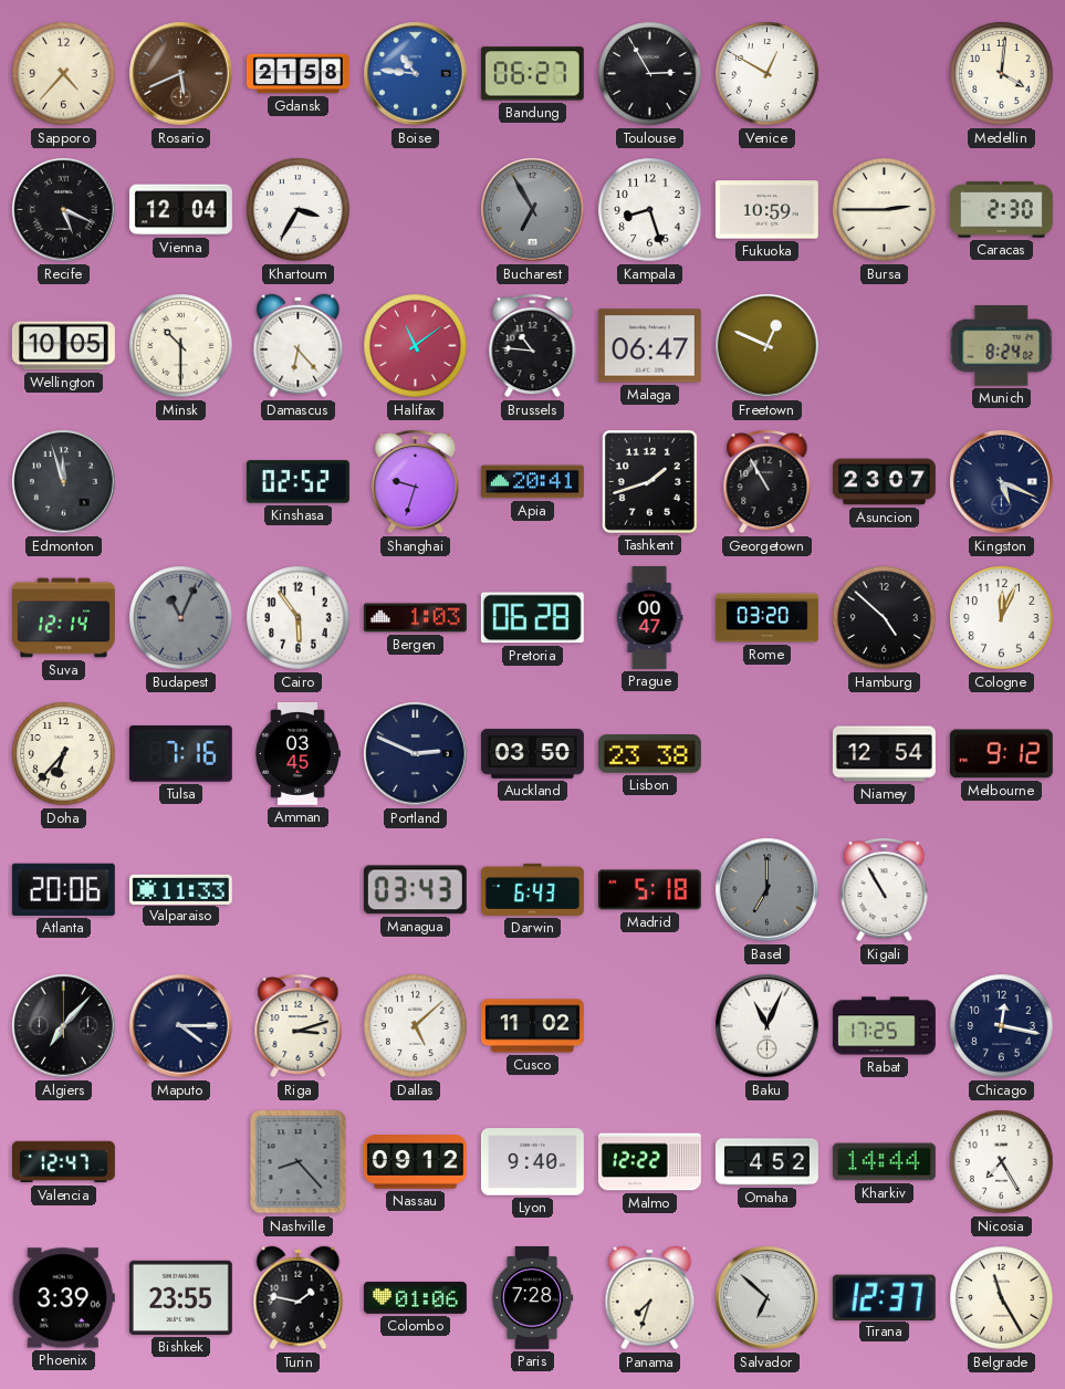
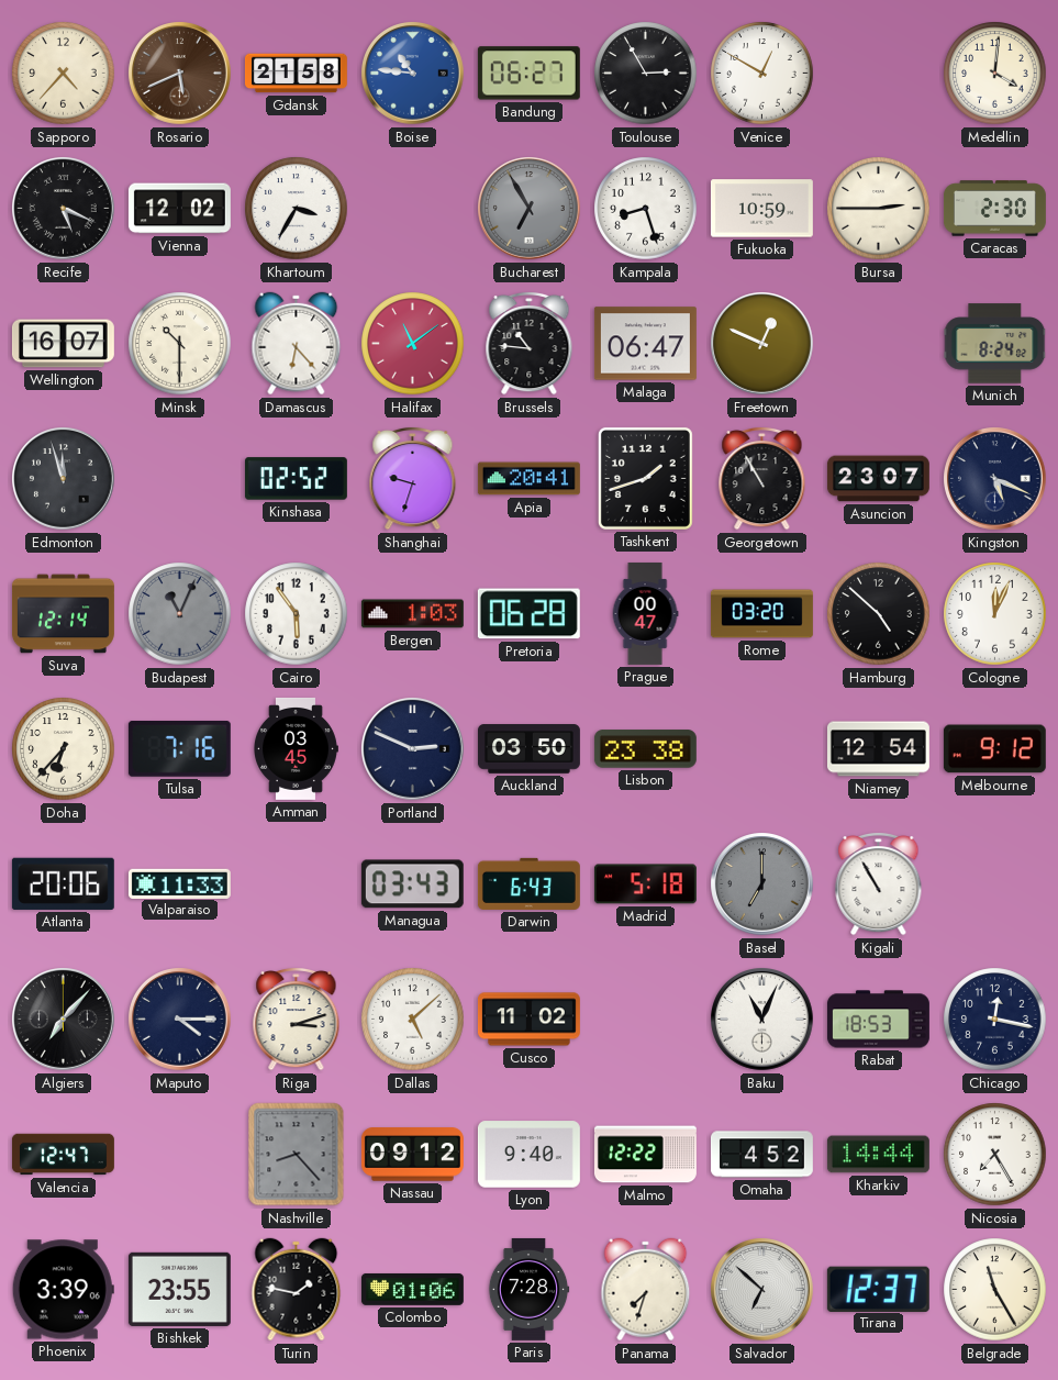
Vienna: 12:04 -> 12:02 (179, 209)
Wellington: 10:05 -> 16:07 (63, 344)
Rabat: 17:25 -> 18:53 (878, 1020)
